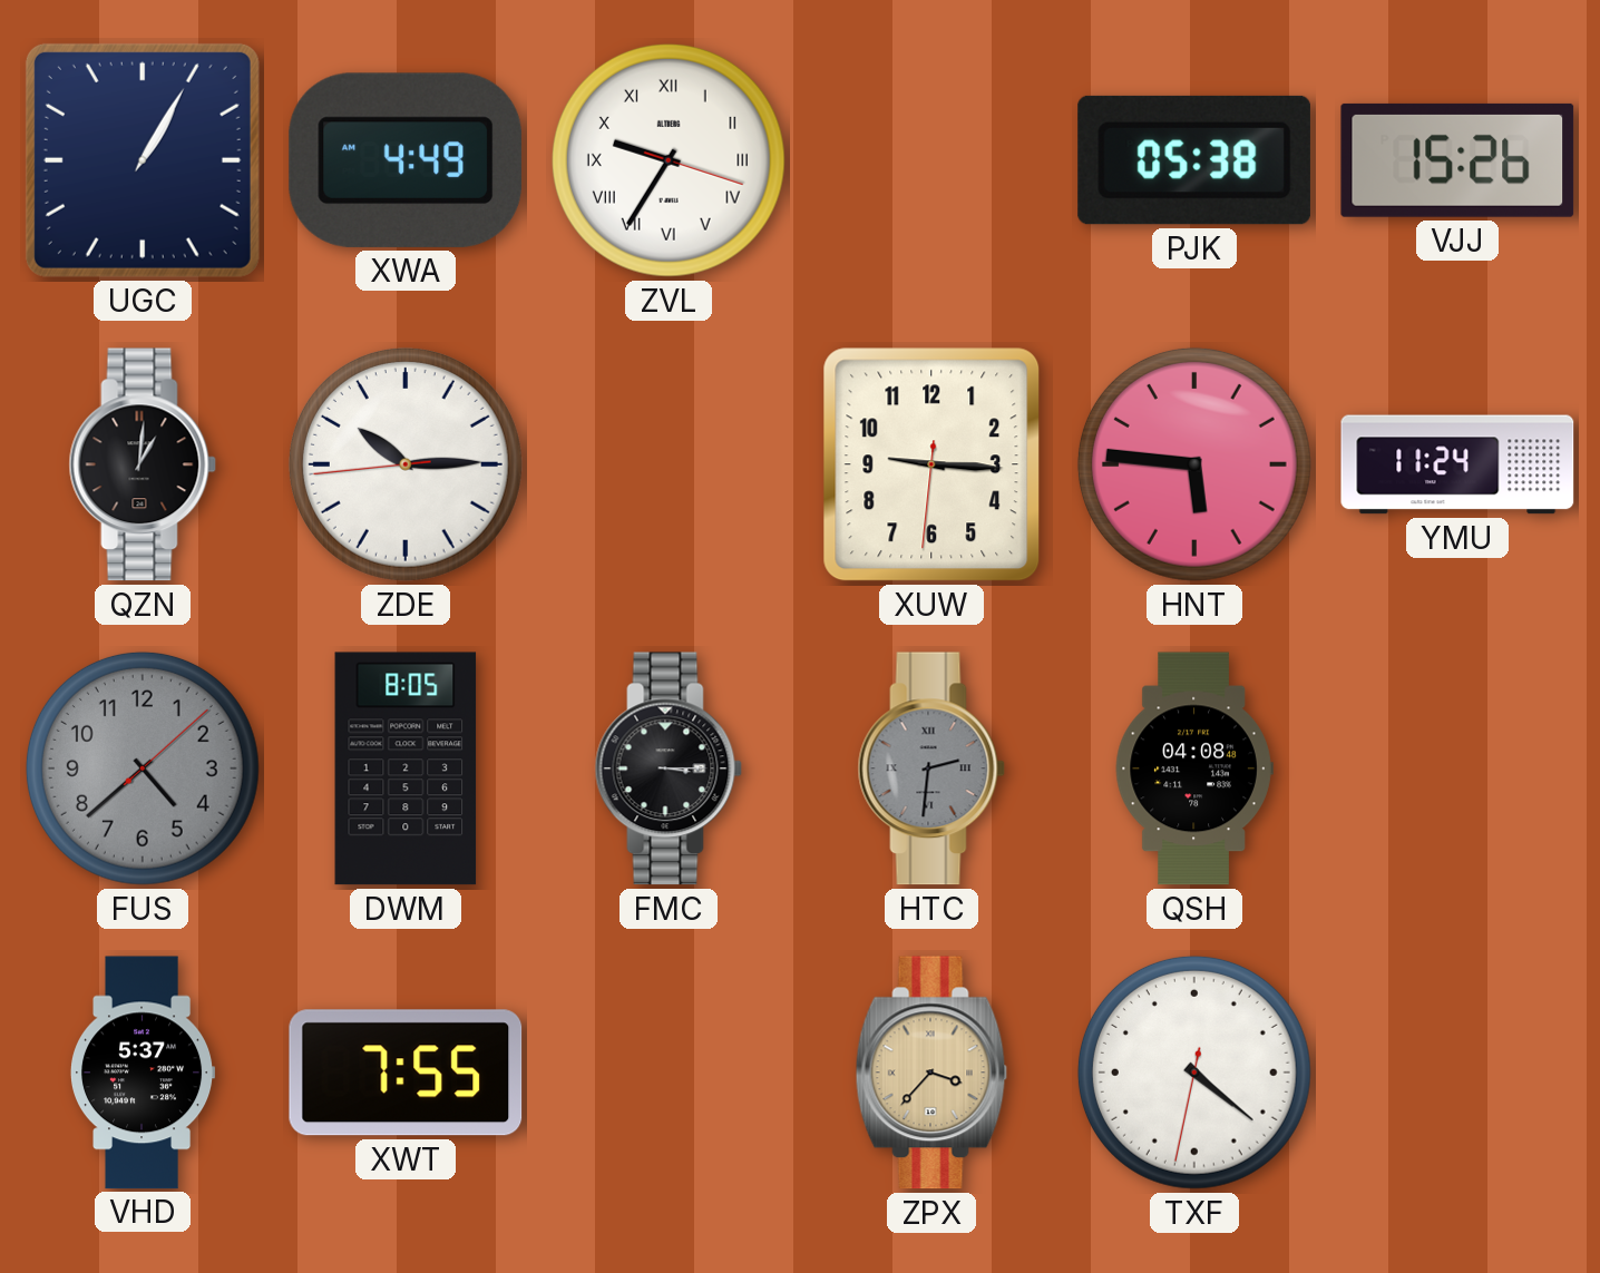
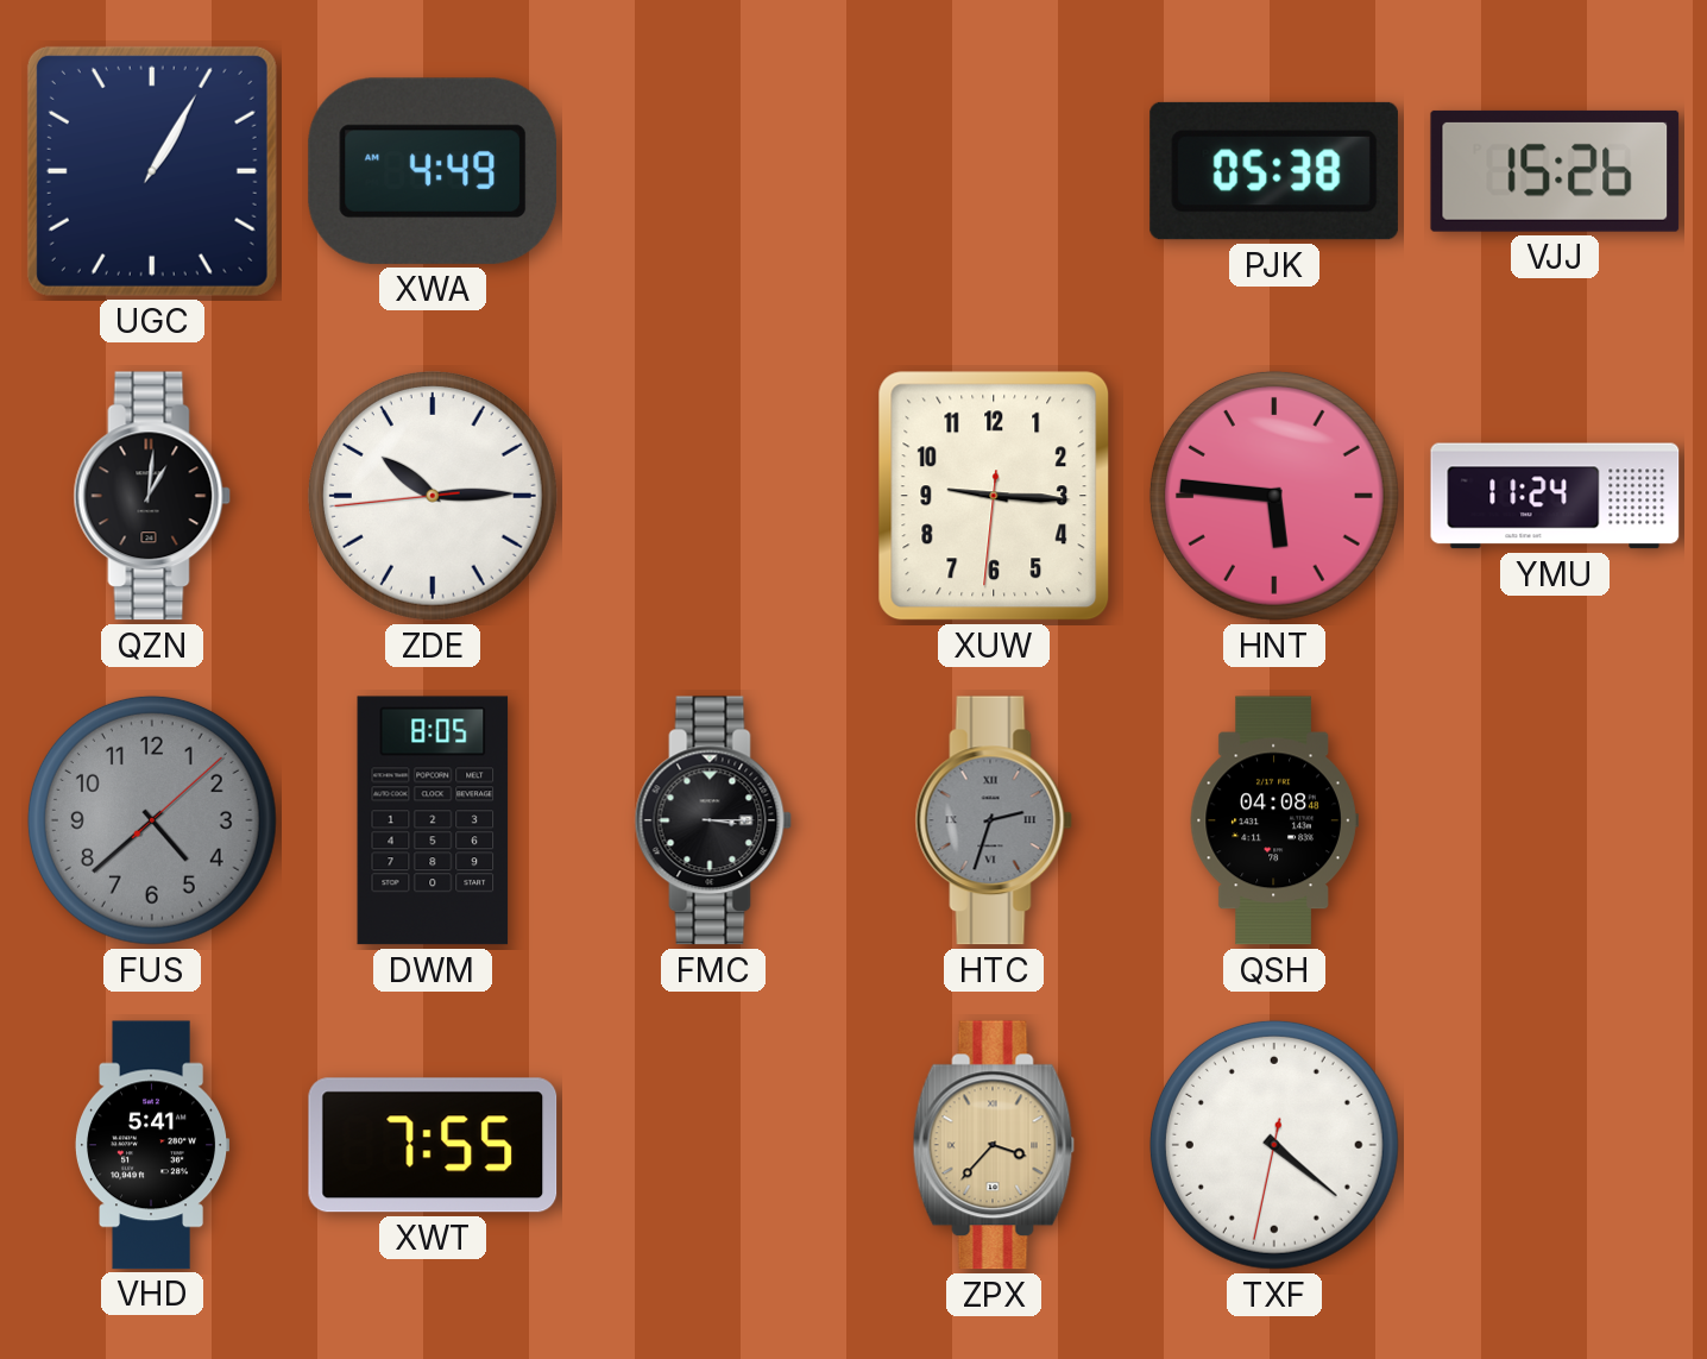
ZVL: 9:35 -> none (669, 160)
HTC: 2:31 -> 2:33 (994, 820)
VHD: 5:37 -> 5:41 (152, 1145)
